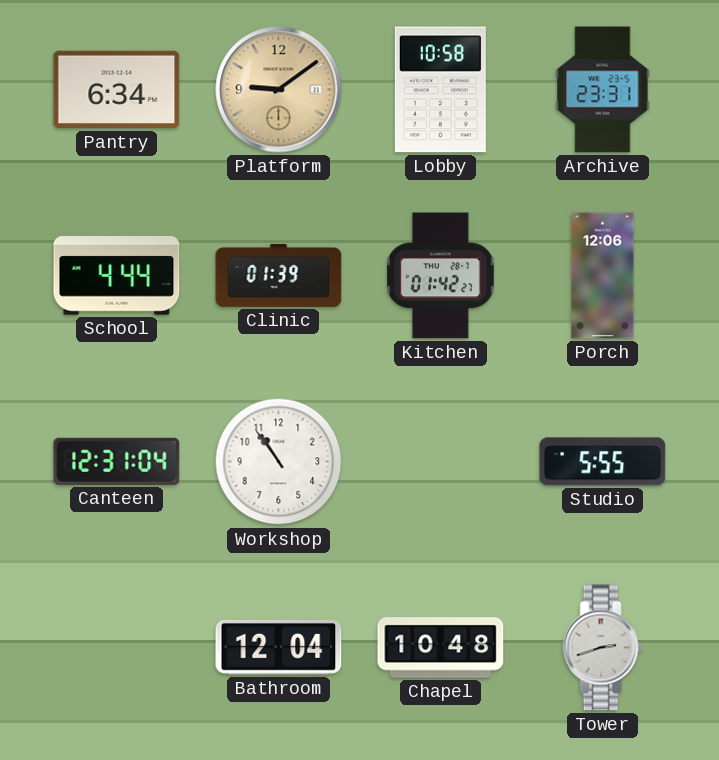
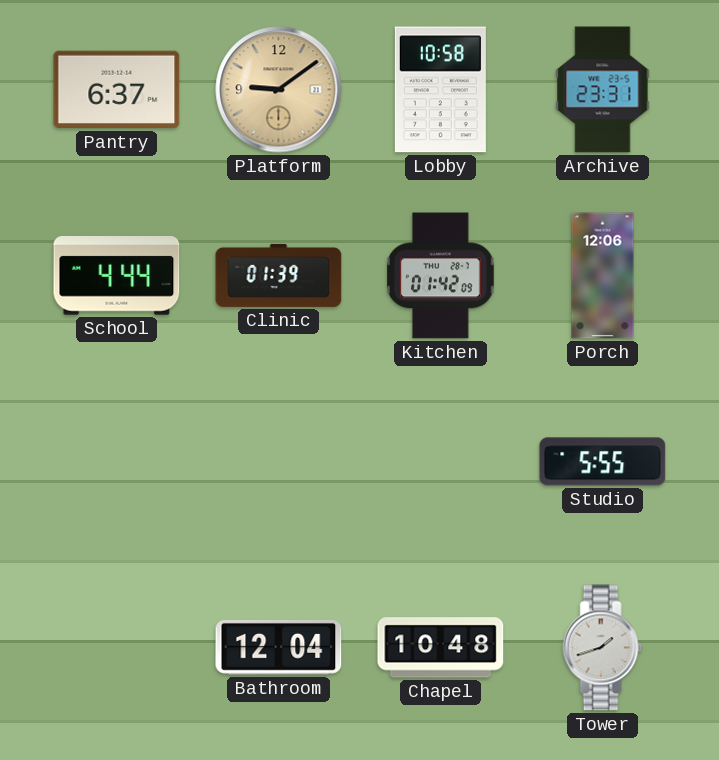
Pantry: 6:34 -> 6:37 (117, 90)
Kitchen: 01:42:27 -> 01:42:09 (441, 276)
Canteen: 12:31 -> none (117, 461)
Workshop: 10:54 -> none (279, 462)
Tower: 2:42 -> 1:42 (603, 648)
